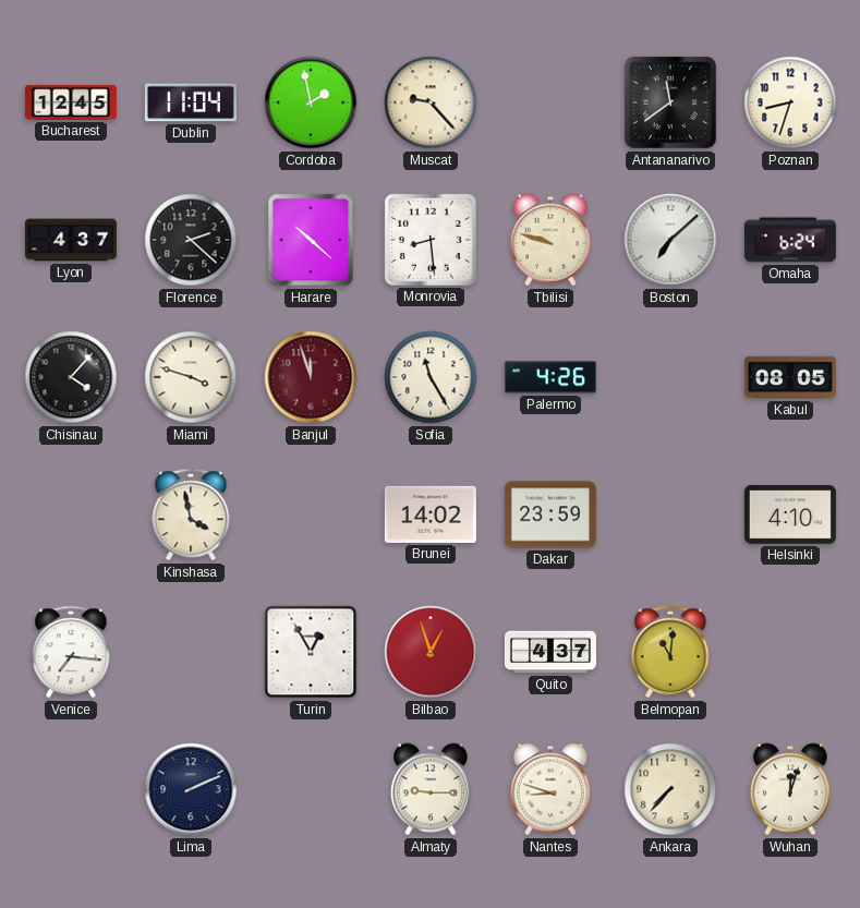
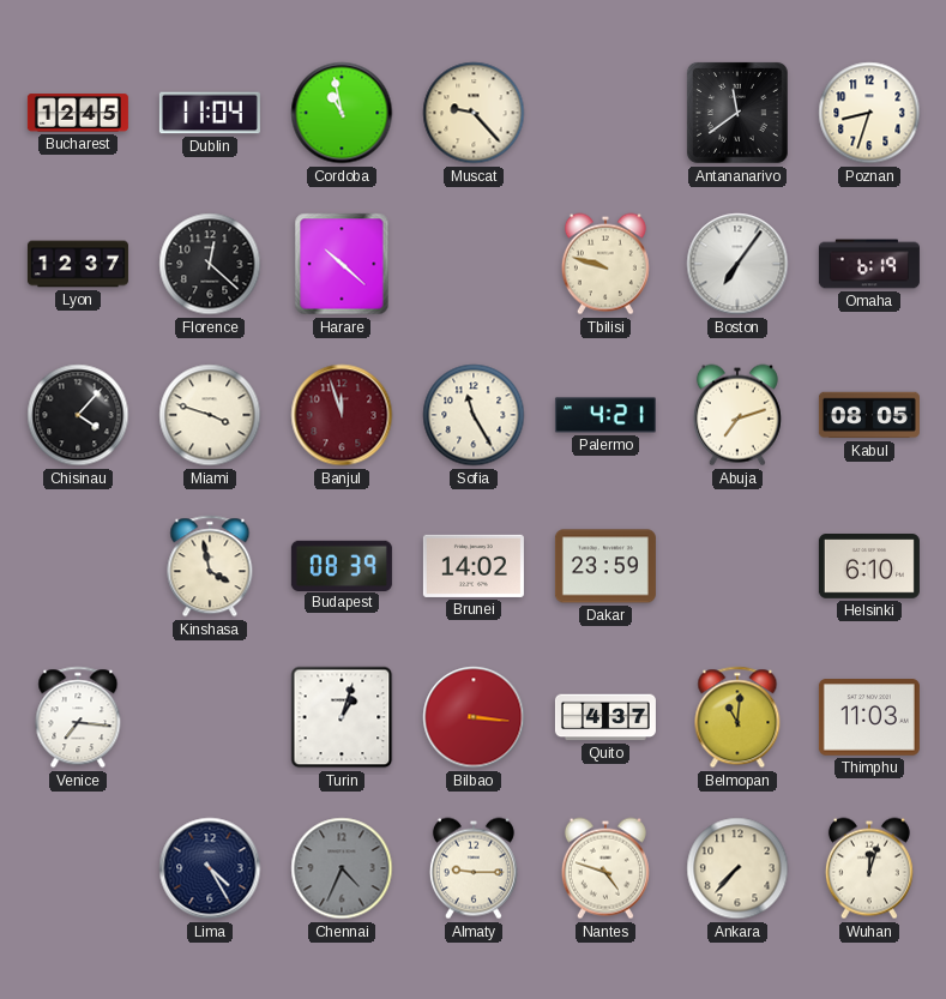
Cordoba: 1:58 -> 10:58 (342, 113)
Lyon: 4:37 -> 12:37 (78, 264)
Florence: 2:22 -> 12:22 (210, 264)
Monrovia: 8:29 -> none (431, 240)
Boston: 7:08 -> 7:06 (737, 264)
Omaha: 6:24 -> 6:19 (869, 264)
Palermo: 4:26 -> 4:21 (605, 415)
Abuja: none -> 7:12 (737, 415)
Budapest: none -> 08:39 (342, 565)
Helsinki: 4:10 -> 6:10 (869, 566)
Turin: 12:55 -> 1:03 (342, 717)
Bilbao: 12:57 -> 3:16 (474, 717)
Thimphu: none -> 11:03 (869, 717)
Lima: 2:11 -> 4:25 (210, 868)
Chennai: none -> 4:34 (342, 868)
Nantes: 8:48 -> 4:48 (605, 868)
